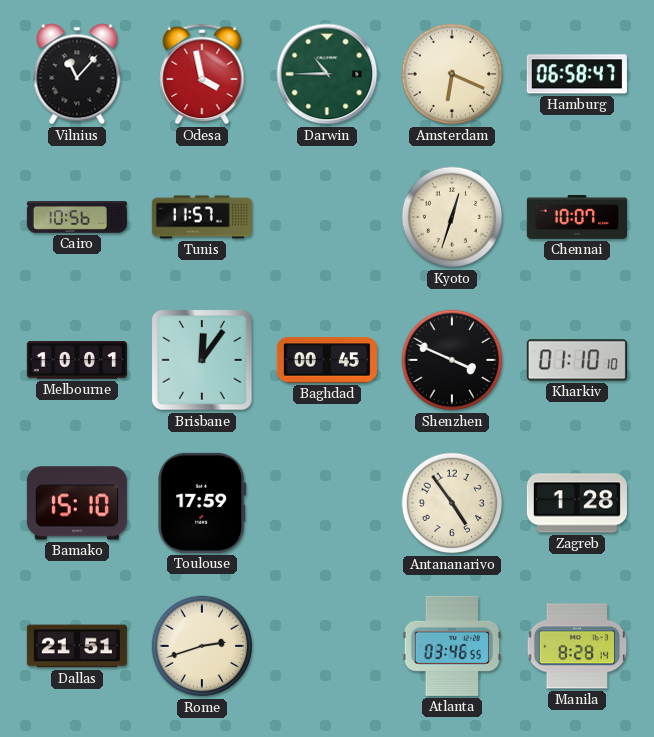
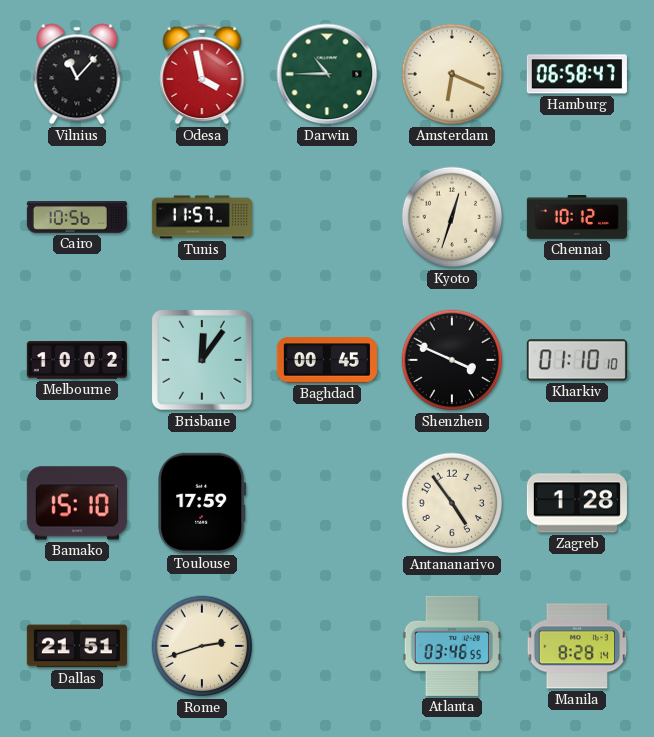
Chennai: 10:07 -> 10:12 (577, 218)
Melbourne: 10:01 -> 10:02 (77, 360)
